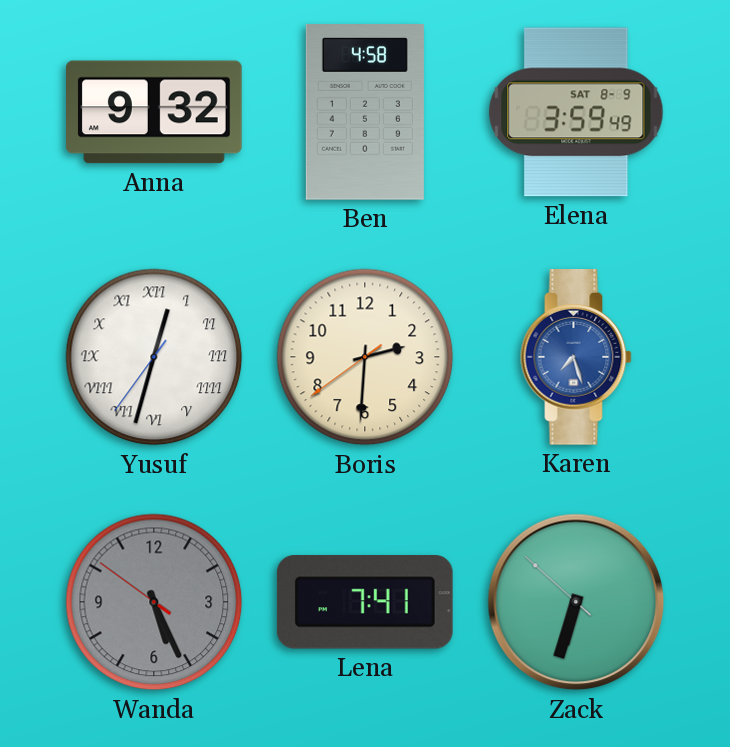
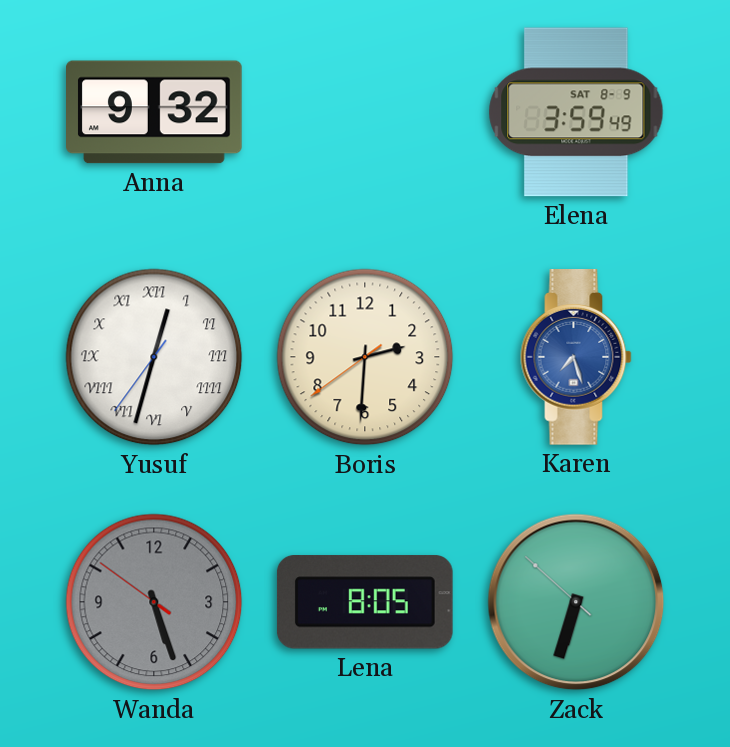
Ben: 4:58 -> none (365, 112)
Wanda: 5:25 -> 5:26 (154, 602)
Lena: 7:41 -> 8:05 (365, 602)
